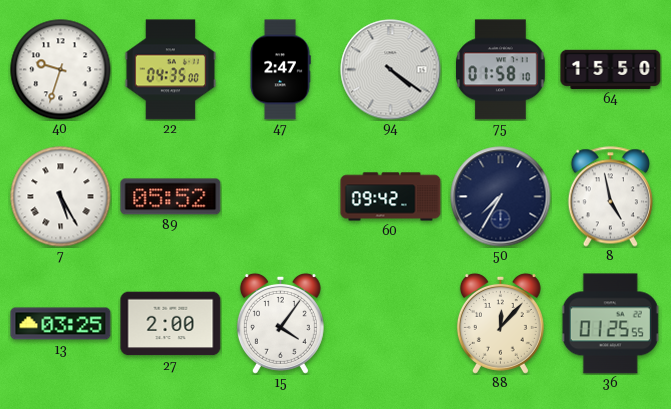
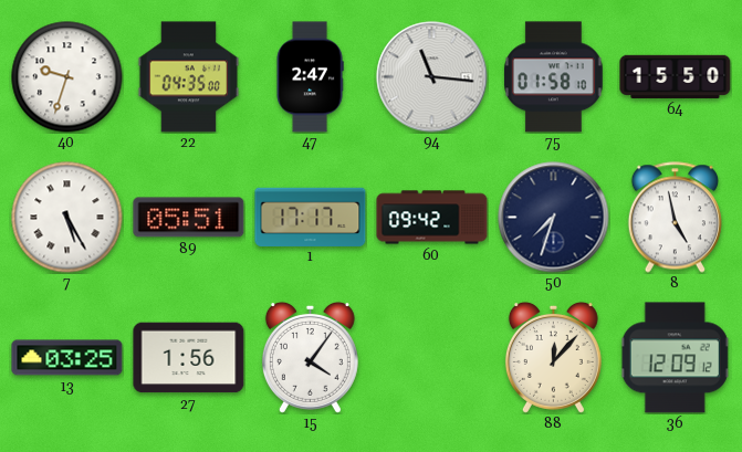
94: 4:21 -> 11:16 (432, 77)
89: 05:52 -> 05:51 (189, 218)
1: none -> 17:17 (311, 217)
50: 7:35 -> 7:33 (554, 218)
27: 2:00 -> 1:56 (189, 358)
36: 01:25 -> 12:09 (676, 358)
